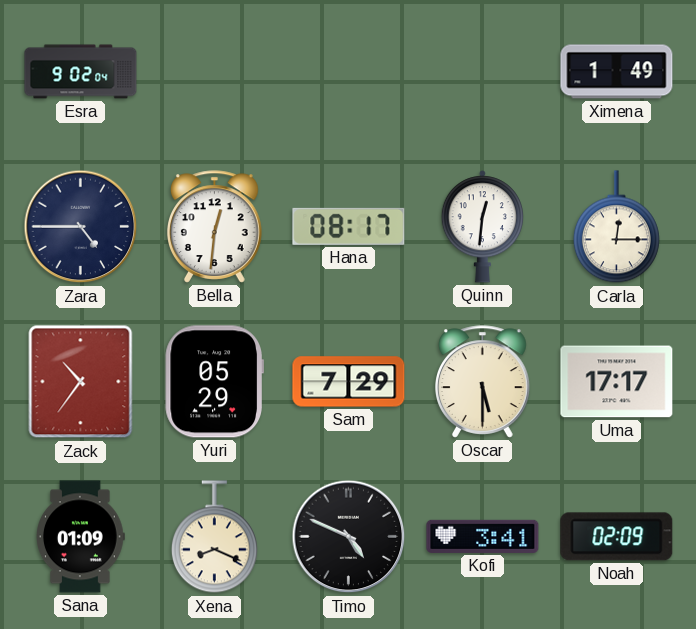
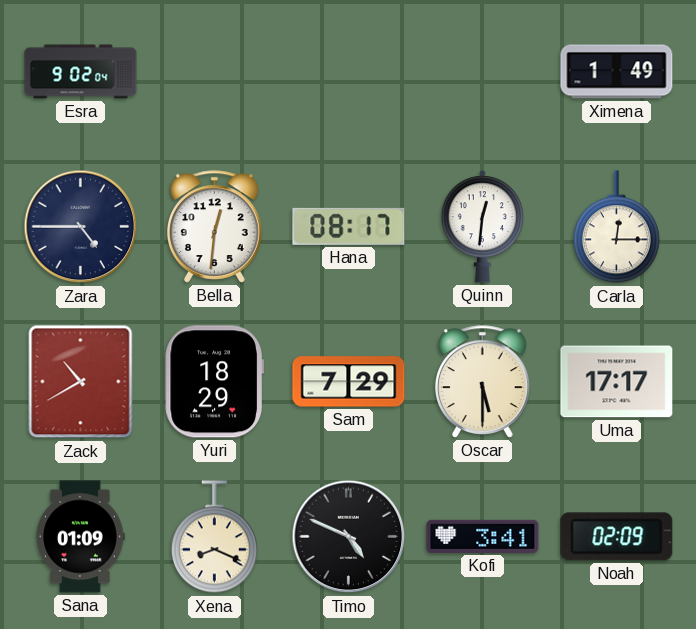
Zack: 10:36 -> 10:40 (81, 382)
Yuri: 05:29 -> 18:29 (214, 382)
